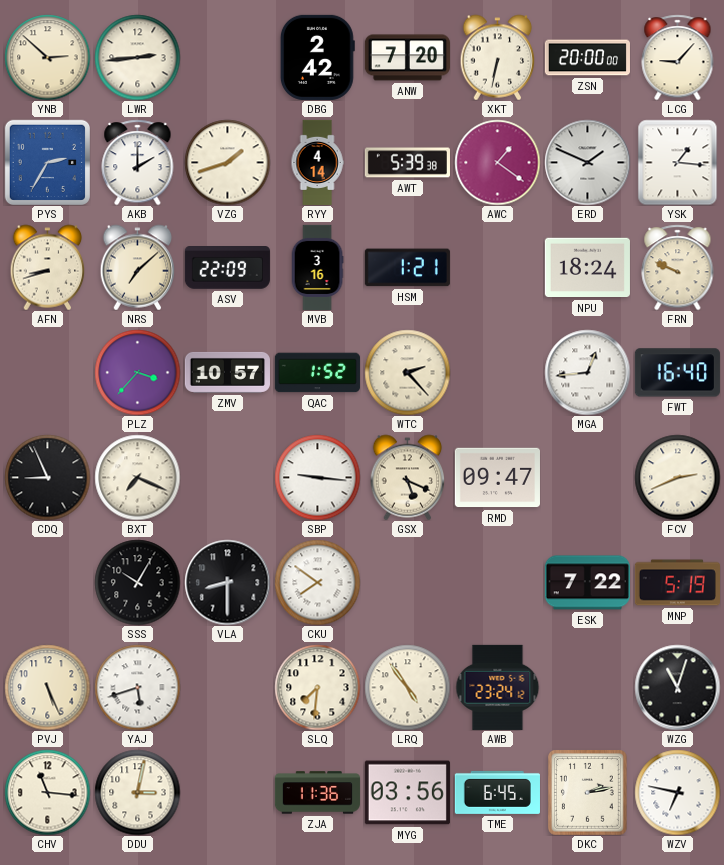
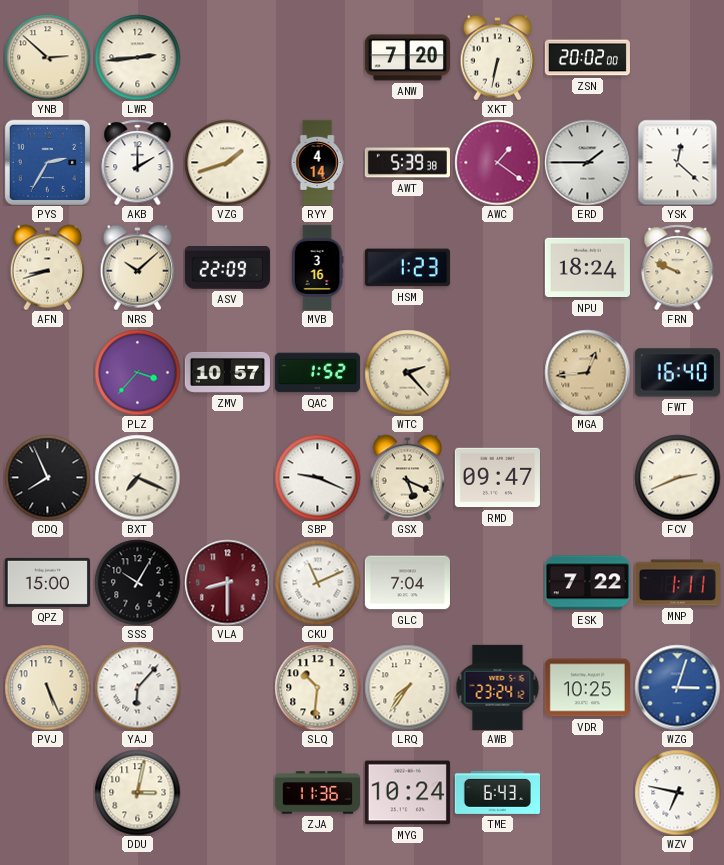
DBG: 2:42 -> none (317, 57)
ZSN: 20:00 -> 20:02 (587, 58)
LCG: 9:07 -> none (678, 57)
ERD: 1:49 -> 1:45 (587, 162)
YSK: 1:16 -> 12:22 (678, 162)
NRS: 7:08 -> 10:08 (138, 267)
HSM: 1:21 -> 1:23 (407, 268)
MGA dial: white -> champagne (587, 372)
CDQ: 8:56 -> 7:56 (47, 477)
SBP: 9:16 -> 9:19 (317, 477)
QPZ: none -> 15:00 (47, 582)
VLA dial: black -> burgundy (227, 582)
CKU: 7:51 -> 11:11 (317, 582)
GLC: none -> 7:04 (407, 583)
MNP: 5:19 -> 1:11 (677, 583)
YAJ: 5:42 -> 6:07 (137, 687)
SLQ: 7:31 -> 10:31 (317, 687)
LRQ: 4:54 -> 7:36 (407, 687)
VDR: none -> 10:25 (587, 688)
WZG: 11:03 -> 3:03 (677, 687)
WZG dial: black -> blue (677, 687)
CHV: 11:16 -> none (47, 792)
MYG: 03:56 -> 10:24 (407, 793)
TME: 6:45 -> 6:43 (497, 792)
DKC: 2:13 -> none (588, 793)
